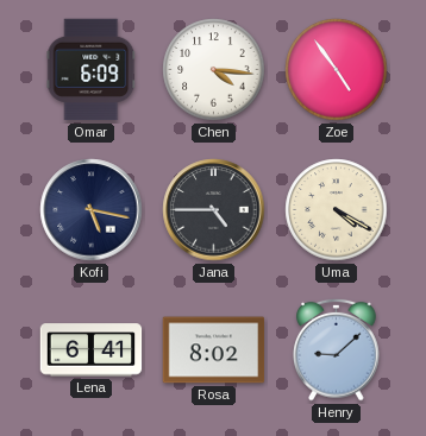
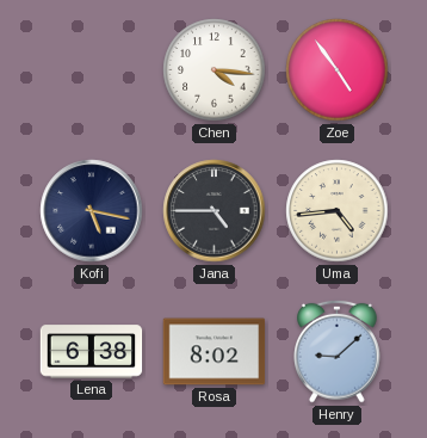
Omar: 6:09 -> none (92, 70)
Uma: 4:20 -> 4:44 (338, 211)
Lena: 6:41 -> 6:38 (92, 352)
